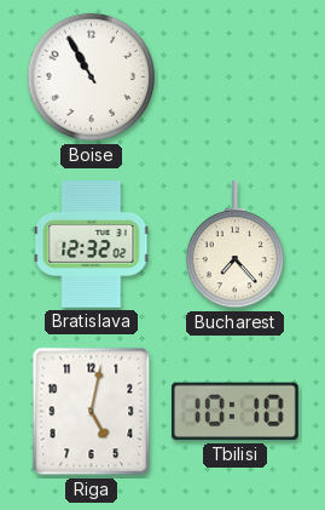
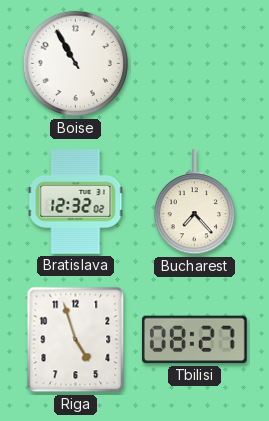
Riga: 5:02 -> 4:57 (76, 340)
Tbilisi: 10:10 -> 08:27 (194, 340)
